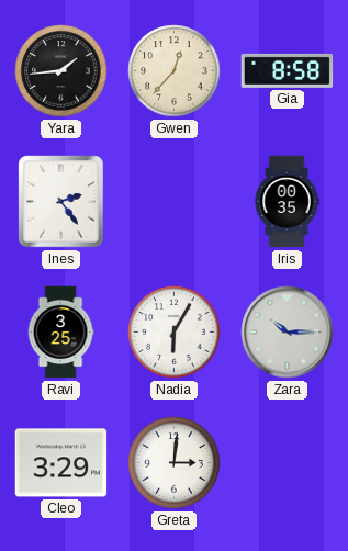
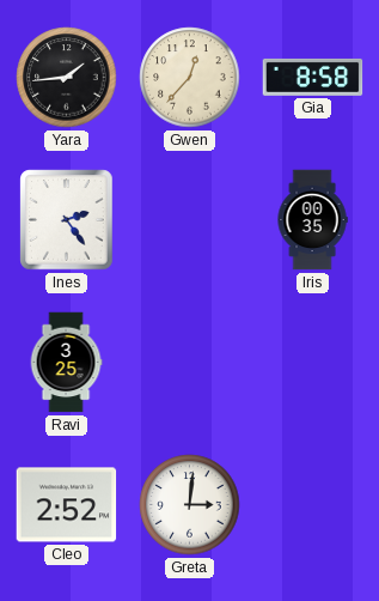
Nadia: 6:05 -> none (175, 333)
Zara: 10:15 -> none (288, 333)
Cleo: 3:29 -> 2:52 (67, 505)
